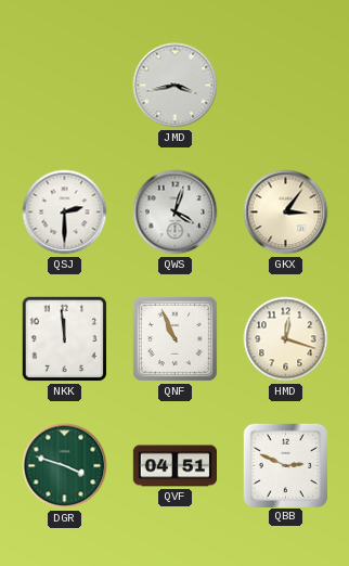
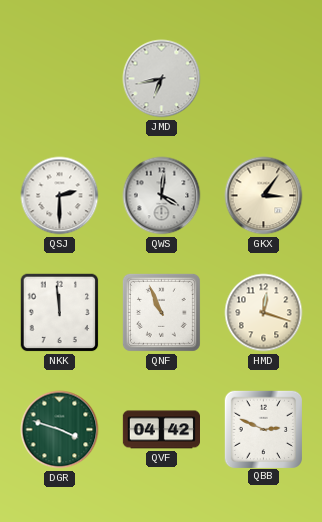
JMD: 3:43 -> 6:43 (162, 79)
QWS: 4:03 -> 4:01 (162, 196)
QVF: 04:51 -> 04:42 (161, 430)
